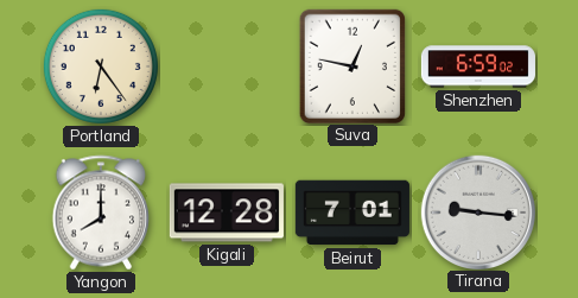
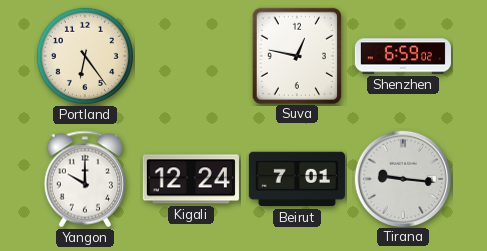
Yangon: 8:00 -> 10:00 (84, 179)
Kigali: 12:28 -> 12:24 (191, 179)
